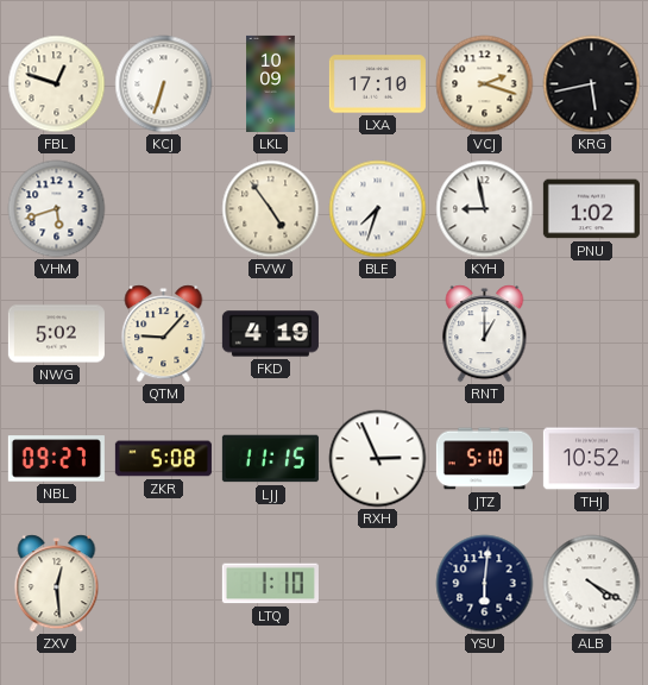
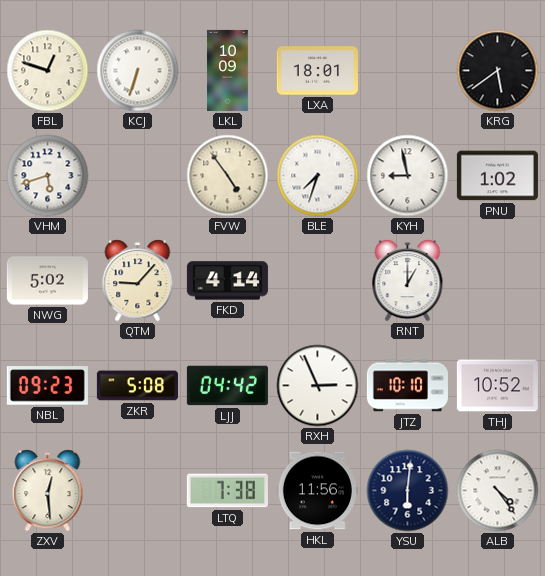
LXA: 17:10 -> 18:01 (317, 71)
VCJ: 2:18 -> none (485, 84)
KRG: 5:43 -> 5:39 (498, 71)
FKD: 4:19 -> 4:14 (227, 281)
NBL: 09:27 -> 09:23 (47, 386)
LJJ: 11:15 -> 04:42 (227, 386)
JTZ: 5:10 -> 10:10 (407, 386)
LTQ: 1:10 -> 7:38 (227, 491)
HKL: none -> 11:56 (317, 491)
ALB: 4:20 -> 4:24 (498, 491)
